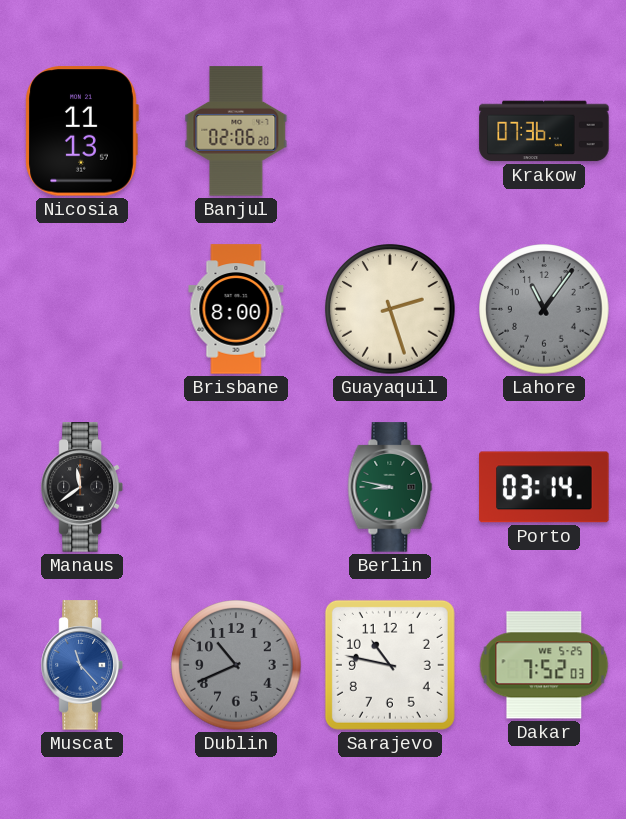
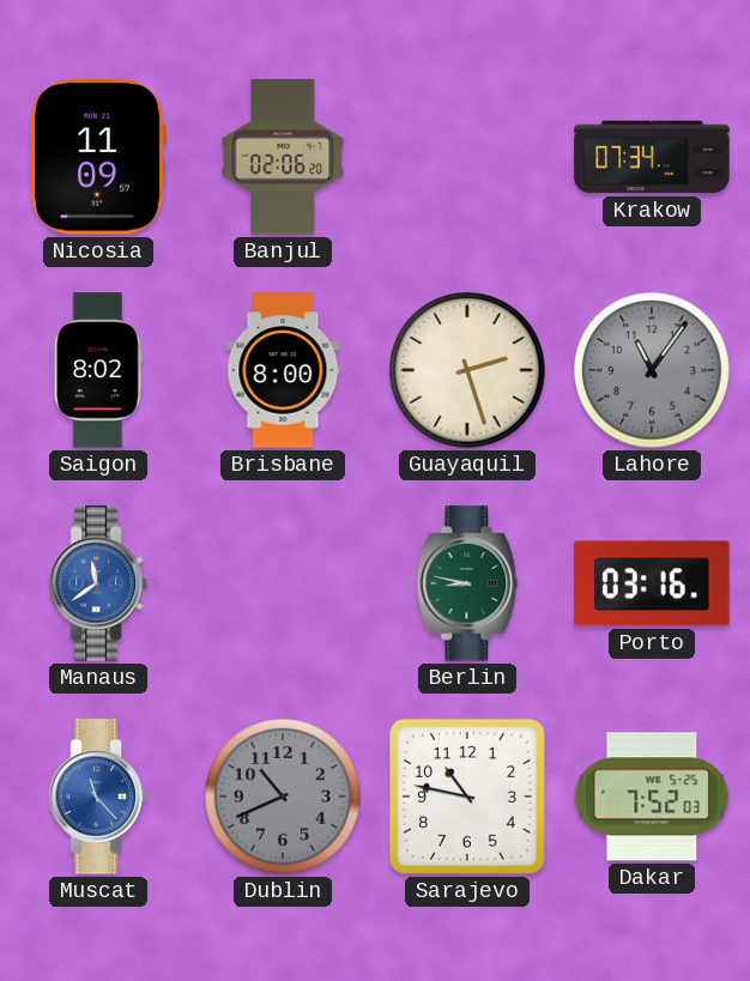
Nicosia: 11:13 -> 11:09 (98, 157)
Krakow: 07:36 -> 07:34 (652, 157)
Saigon: none -> 8:02 (98, 370)
Manaus dial: black -> blue (98, 583)
Porto: 03:14 -> 03:16 (652, 583)
